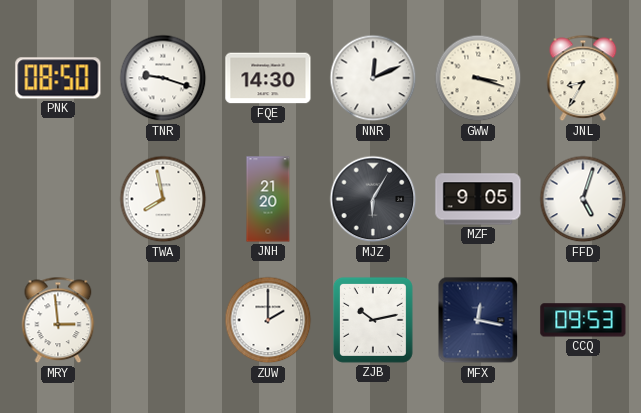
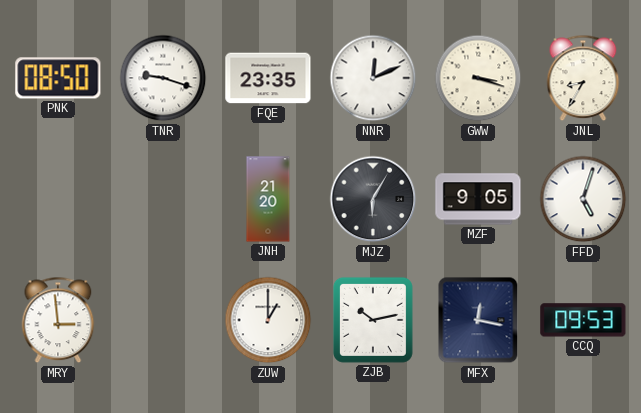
FQE: 14:30 -> 23:35 (268, 78)
TWA: 7:58 -> none (163, 199)
ZUW: 2:00 -> 1:00 (268, 320)
